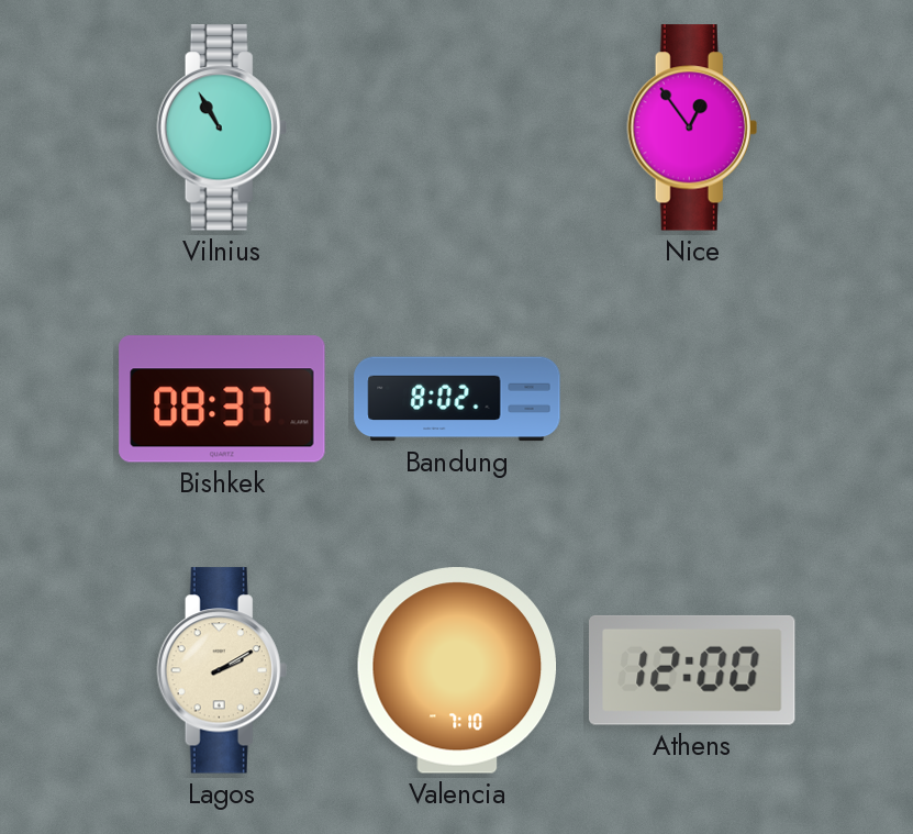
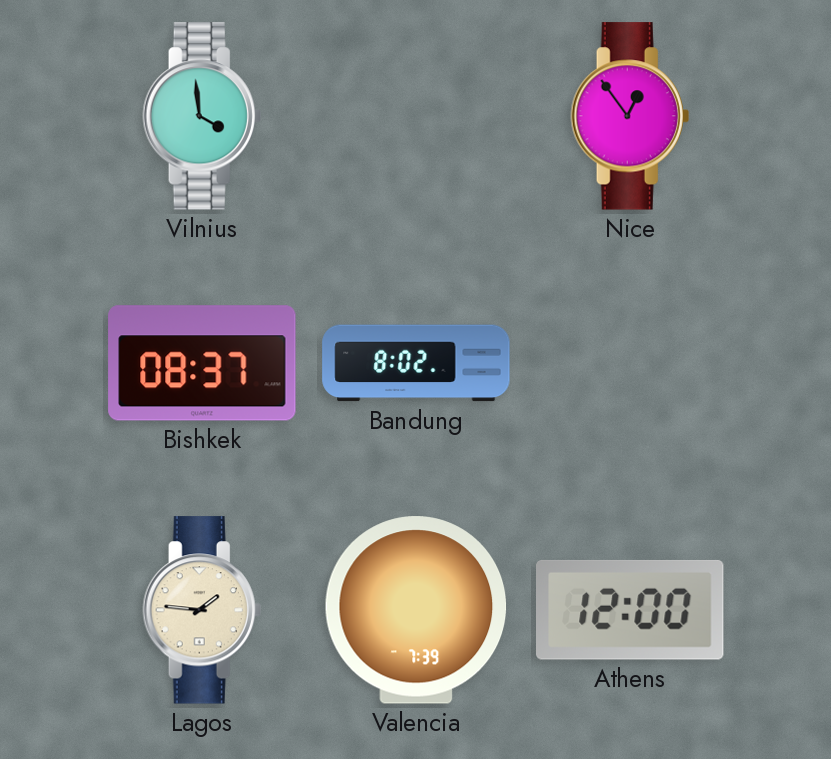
Vilnius: 10:55 -> 3:59 (202, 116)
Lagos: 2:10 -> 1:46 (202, 610)
Valencia: 7:10 -> 7:39 (416, 610)
